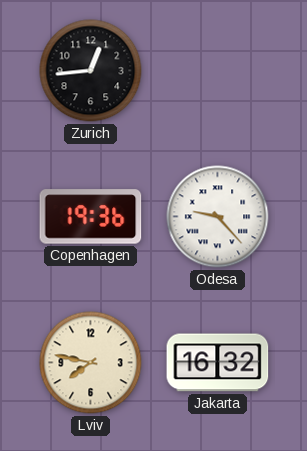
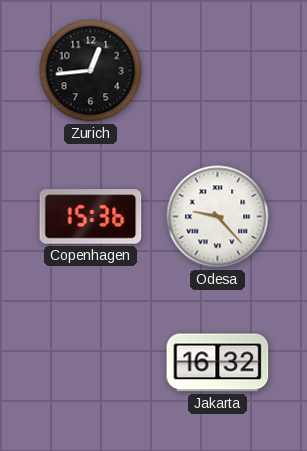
Copenhagen: 19:36 -> 15:36 (91, 217)
Lviv: 7:47 -> none (91, 363)
